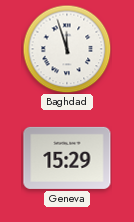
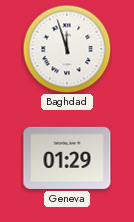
Geneva: 15:29 -> 01:29 (67, 158)
